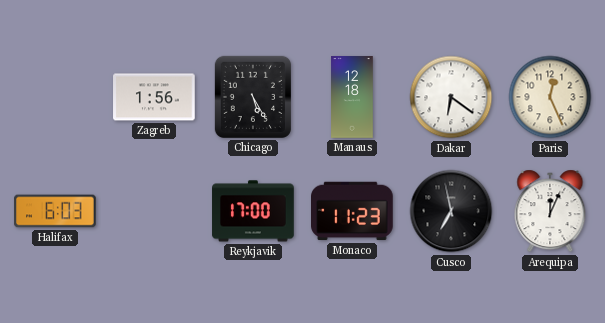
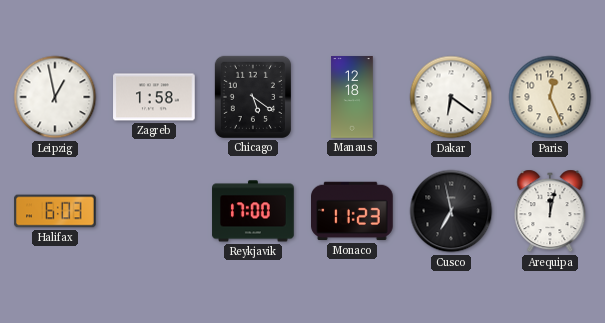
Leipzig: none -> 12:58 (55, 97)
Zagreb: 1:56 -> 1:58 (154, 97)
Chicago: 5:25 -> 5:21 (253, 97)
Arequipa: 12:04 -> 12:02 (550, 211)
